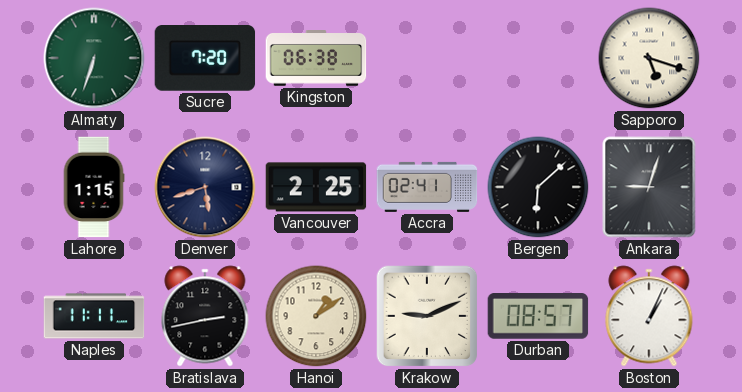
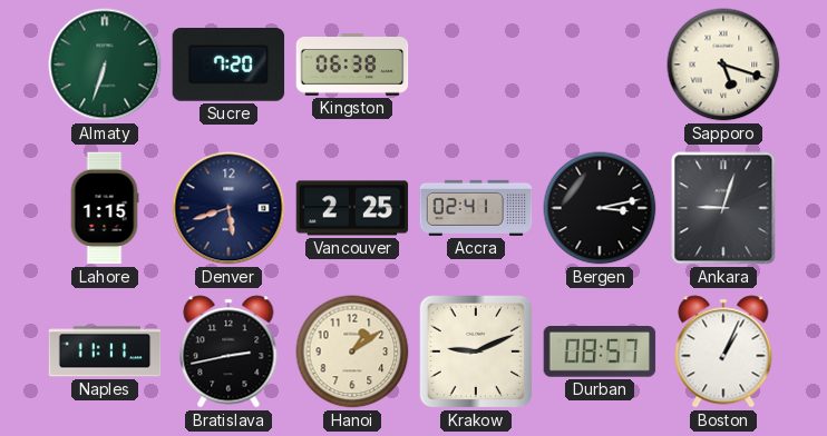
Bergen: 6:08 -> 3:13 (600, 208)
